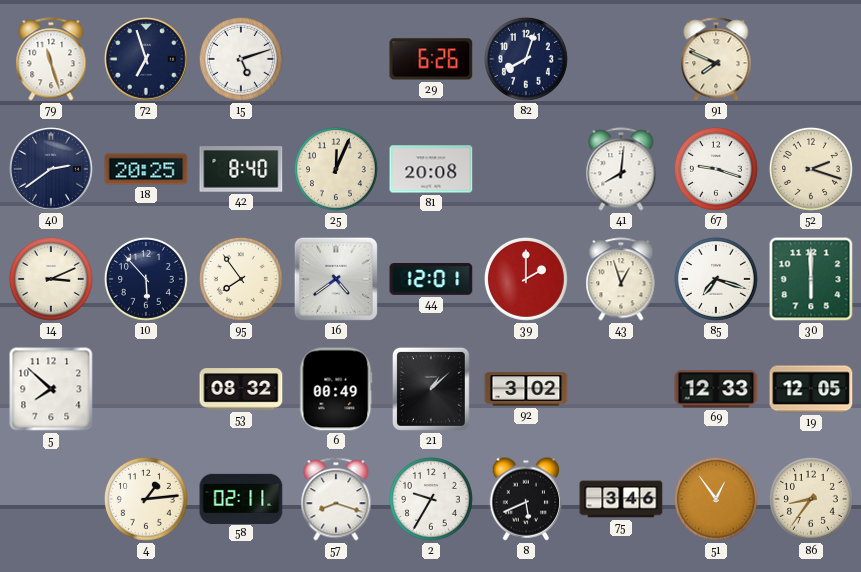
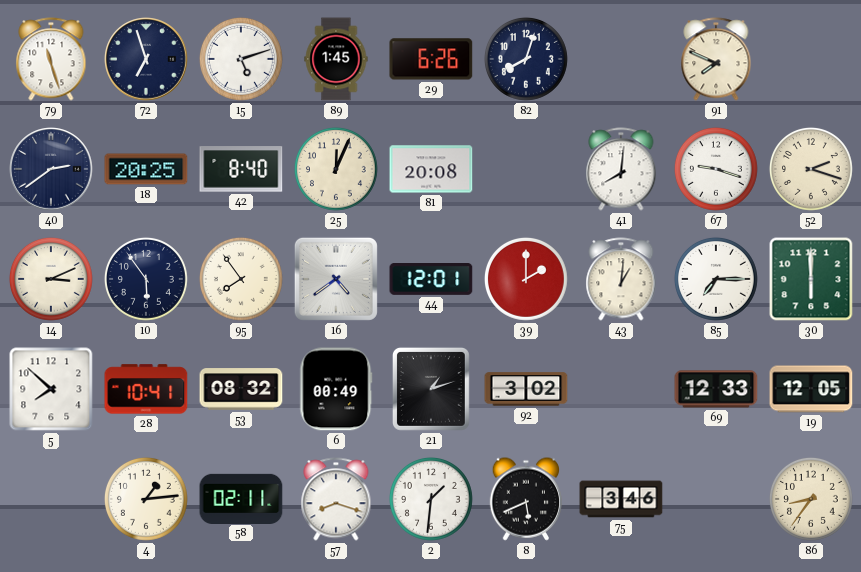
89: none -> 1:45 (336, 59)
10: 5:53 -> 5:54 (146, 279)
43: 12:57 -> 1:01 (621, 279)
85: 7:18 -> 7:15 (716, 279)
28: none -> 10:41 (146, 389)
21: 1:08 -> 1:12 (431, 389)
2: 9:35 -> 1:31 (431, 499)
51: 12:54 -> none (716, 499)
